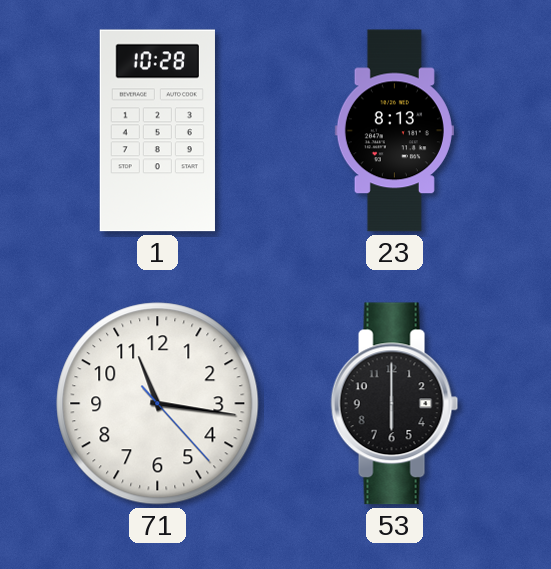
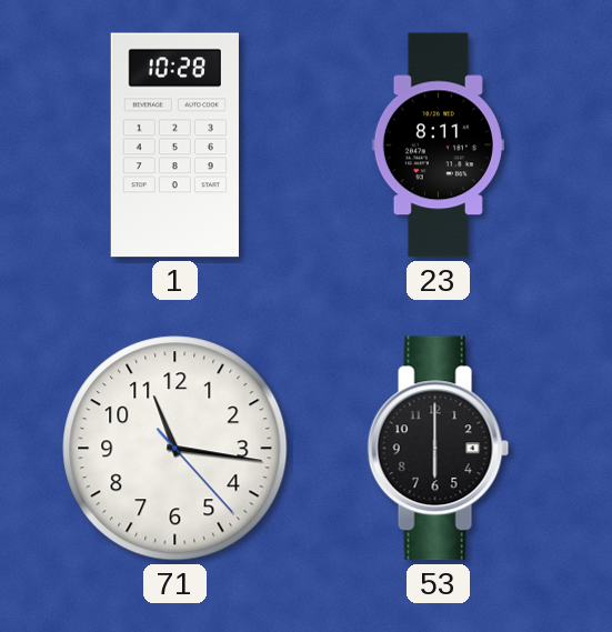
23: 8:13 -> 8:11 (438, 146)
